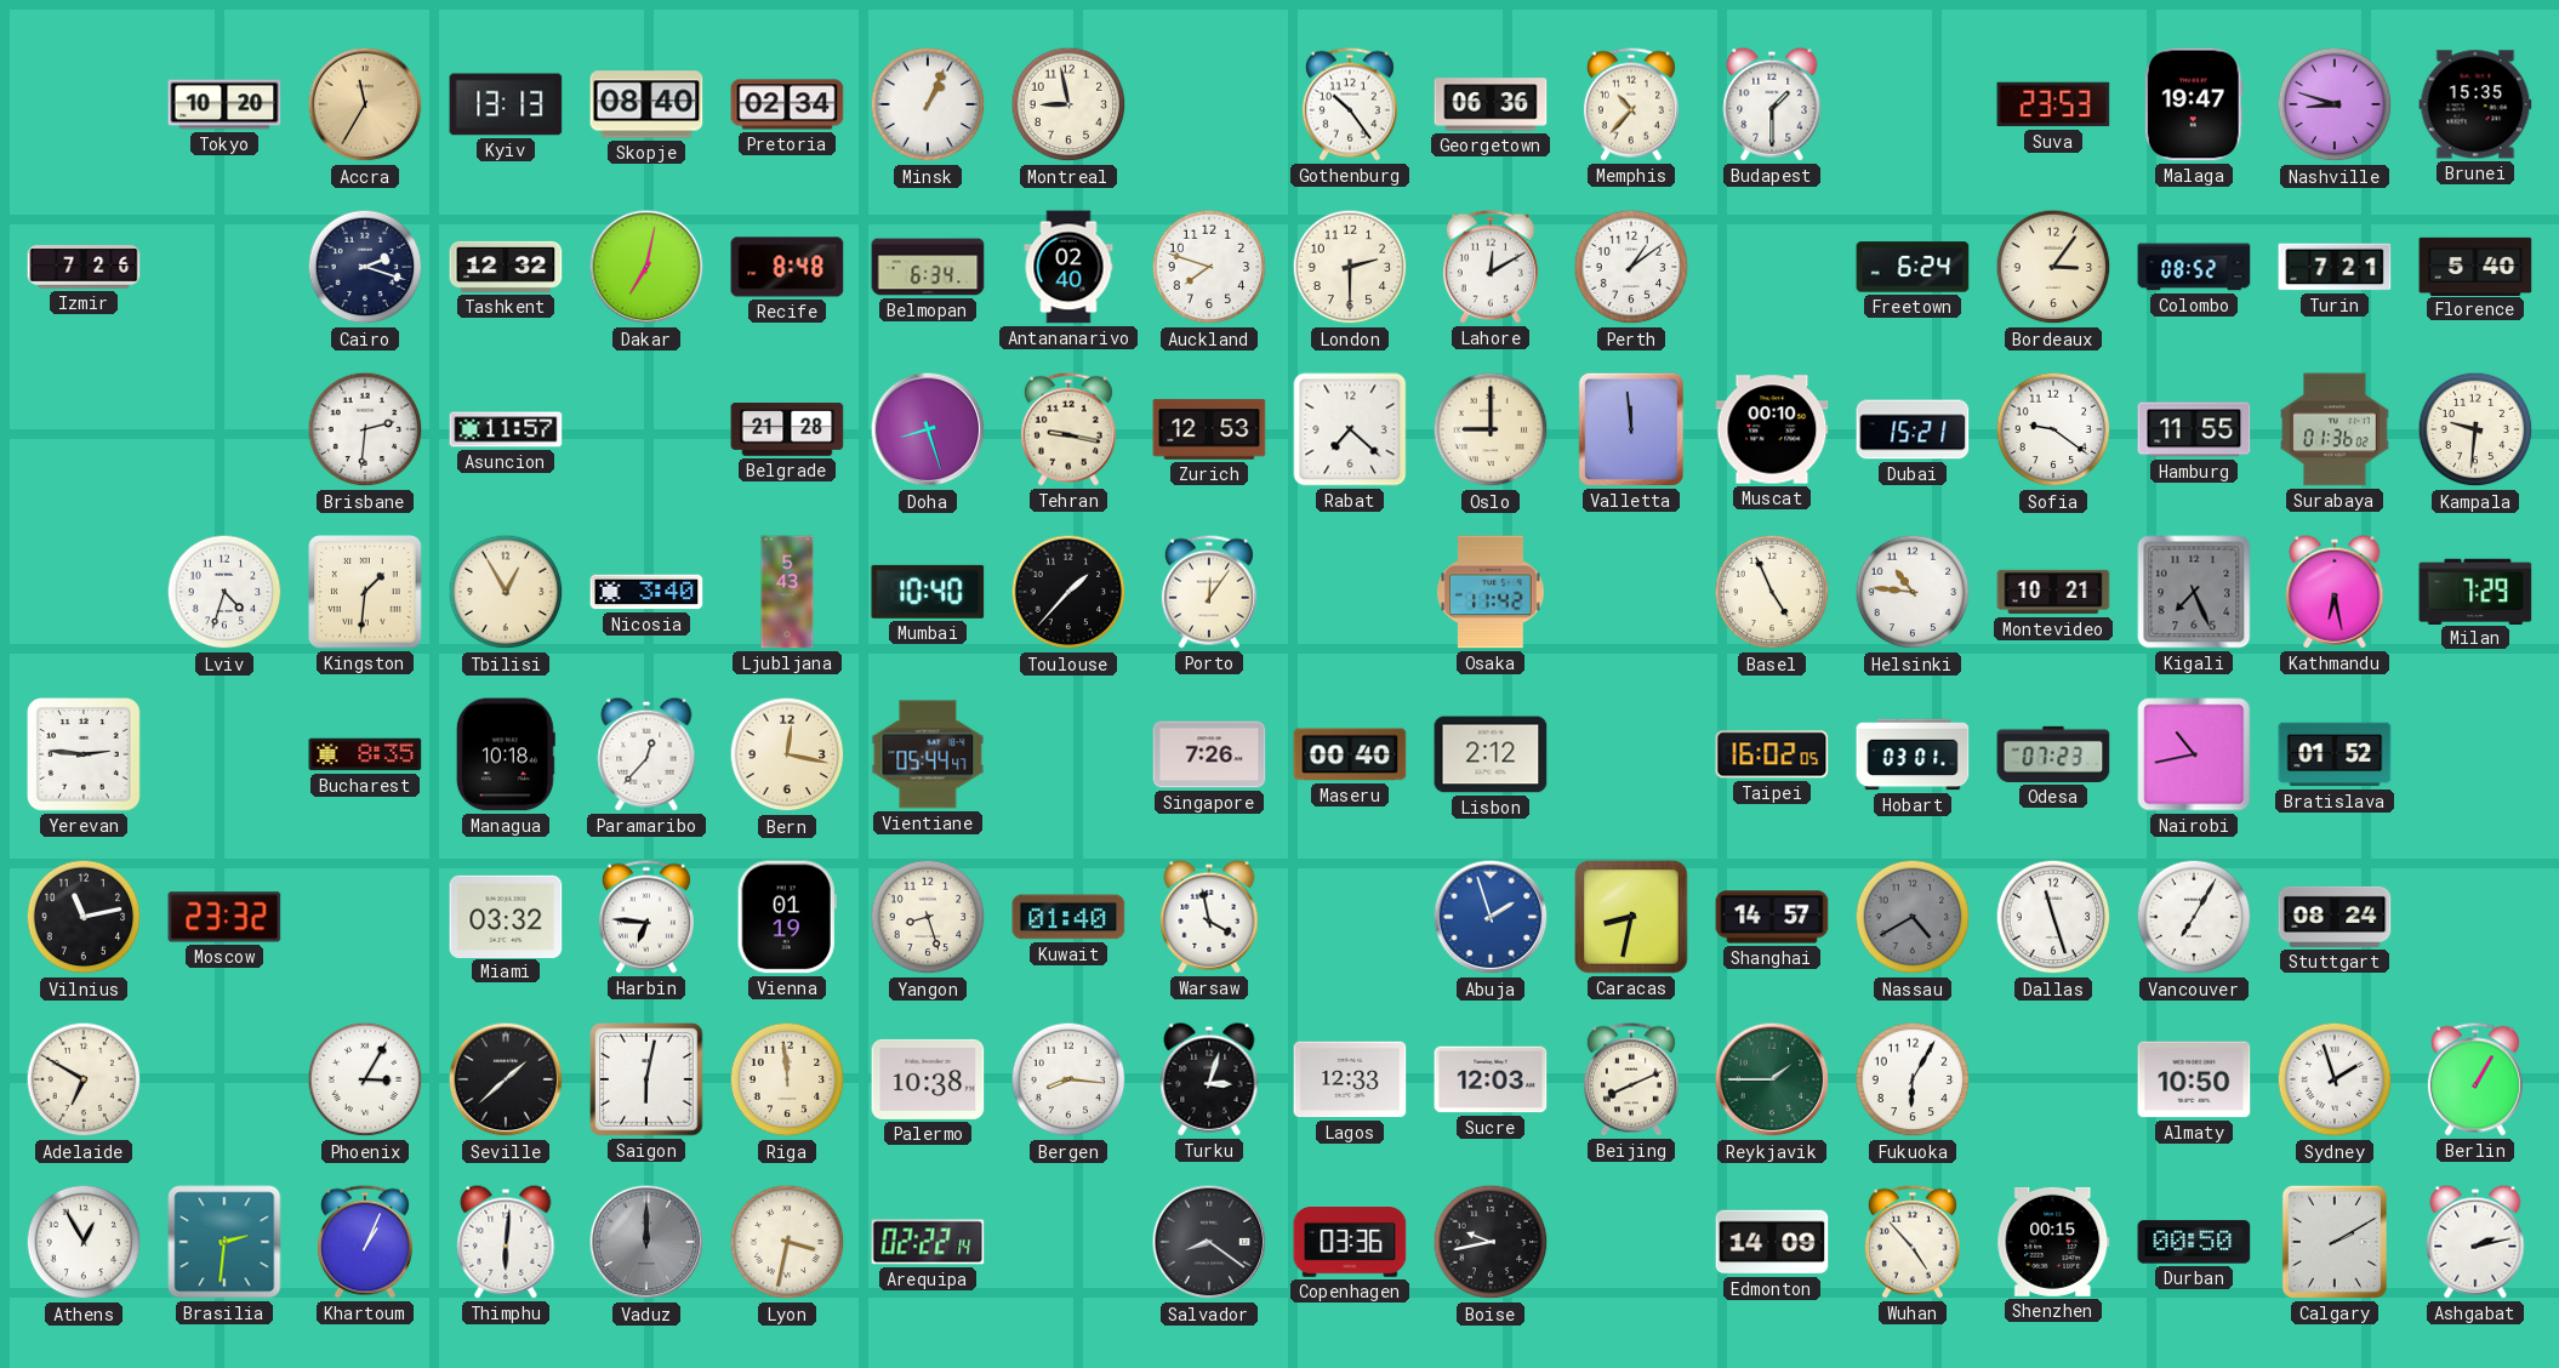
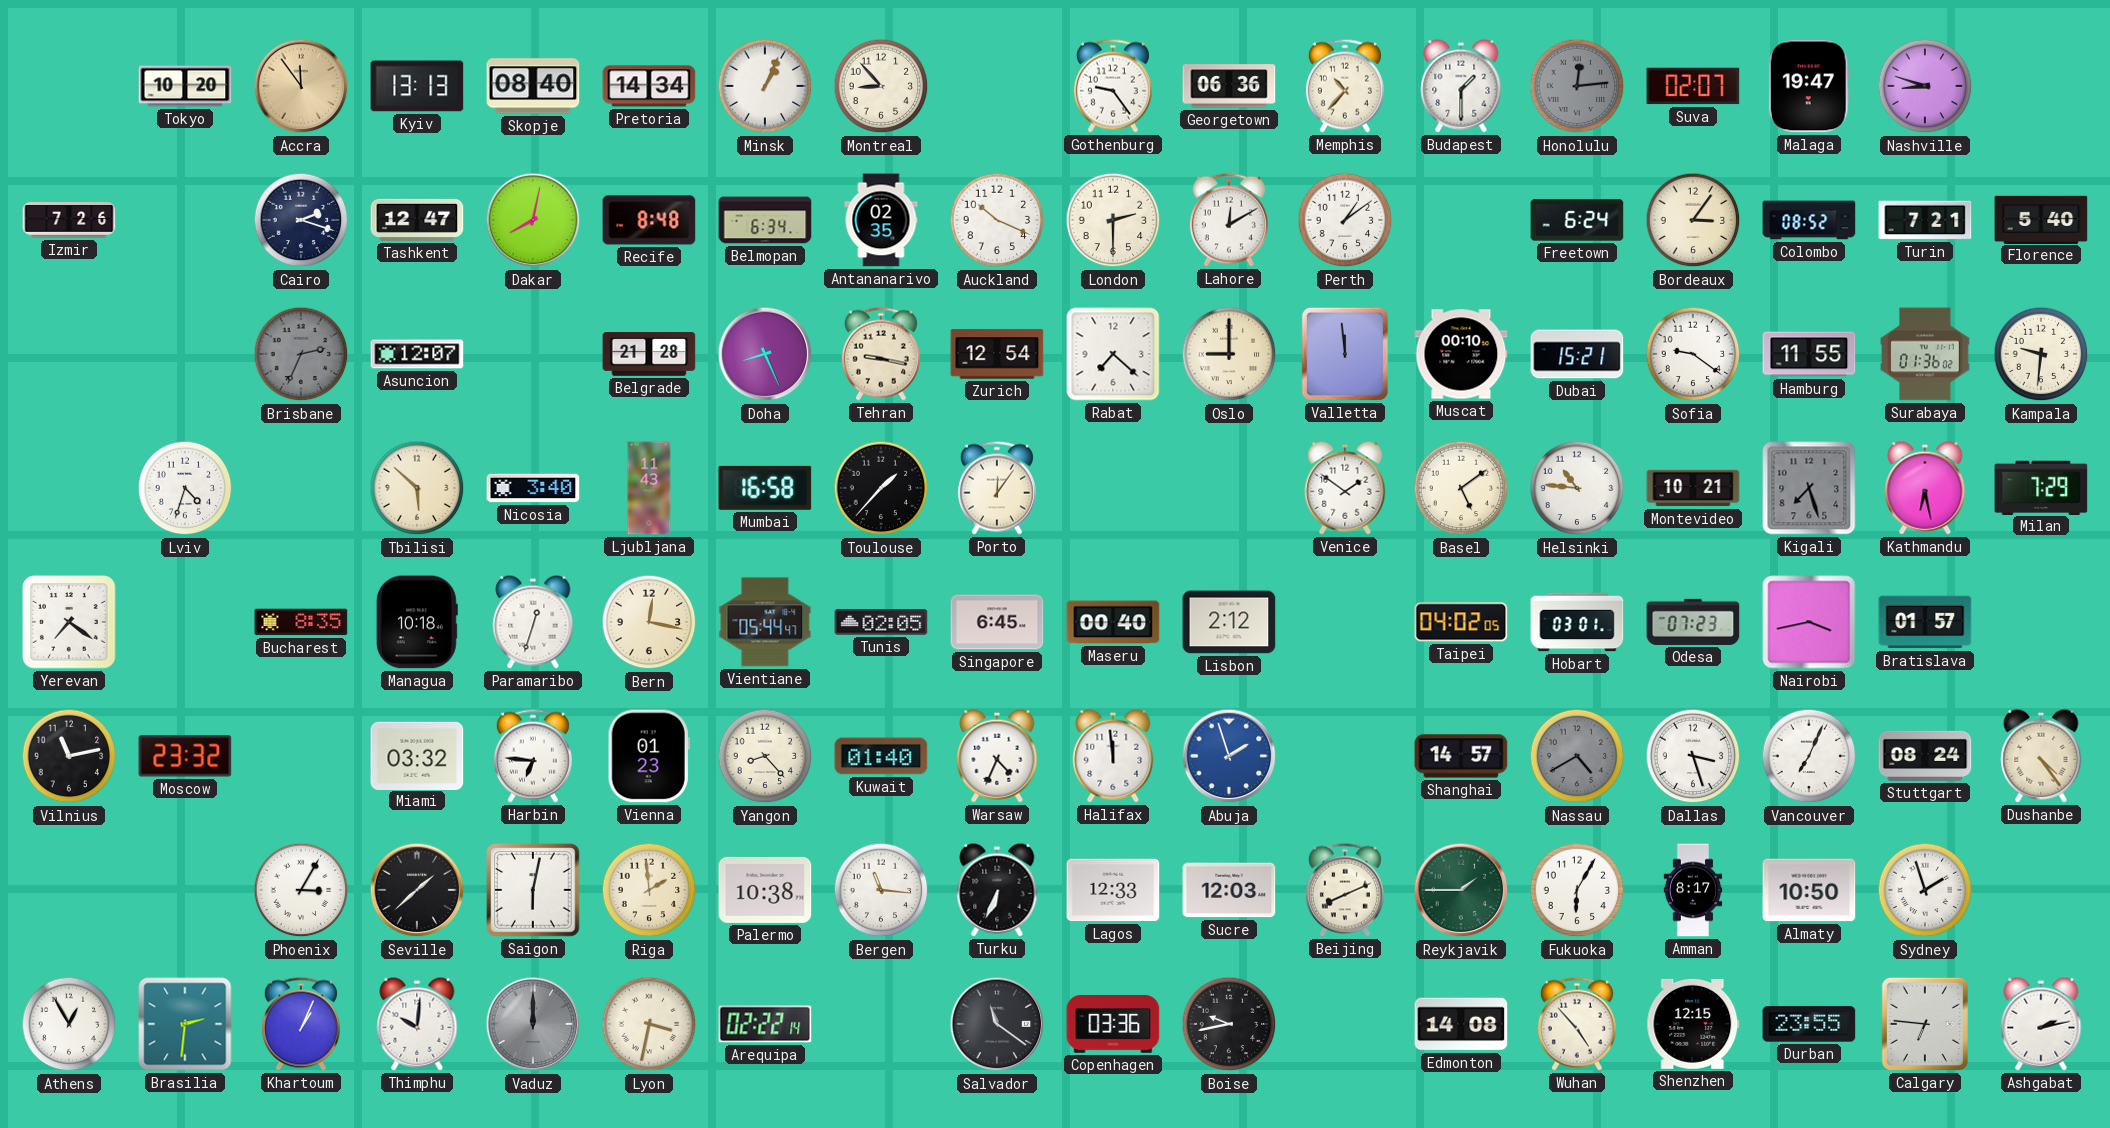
Accra: 11:35 -> 11:54 (301, 86)
Pretoria: 02:34 -> 14:34 (649, 86)
Montreal: 8:58 -> 8:53 (881, 86)
Gothenburg: 10:24 -> 9:24 (1113, 86)
Honolulu: none -> 12:14 (1577, 86)
Suva: 23:53 -> 02:07 (1693, 86)
Brunei: 15:35 -> none (2475, 104)
Tashkent: 12:32 -> 12:47 (417, 220)
Dakar: 7:02 -> 8:02 (533, 220)
Antananarivo: 02:40 -> 02:35 (881, 220)
Auckland: 7:48 -> 10:19 (997, 220)
Brisbane: 2:31 -> 2:34 (301, 354)
Brisbane dial: white -> grey (301, 354)
Asuncion: 11:57 -> 12:07 (417, 354)
Doha: 8:27 -> 8:26 (765, 354)
Zurich: 12:53 -> 12:54 (997, 354)
Kingston: 1:31 -> none (365, 592)
Tbilisi: 12:55 -> 5:52 (417, 488)
Ljubljana: 5:43 -> 11:43 (649, 488)
Mumbai: 10:40 -> 16:58 (765, 488)
Osaka: 11:42 -> none (1491, 592)
Venice: none -> 1:51 (1345, 488)
Basel: 4:56 -> 5:09 (1461, 488)
Kigali: 7:26 -> 7:27 (1809, 488)
Yerevan: 2:46 -> 7:21 (69, 622)
Paramaribo: 12:37 -> 12:33 (533, 622)
Tunis: none -> 02:05 (881, 622)
Singapore: 7:26 -> 6:45 (997, 622)
Taipei: 16:02 -> 04:02 (1461, 622)
Nairobi: 10:43 -> 3:43 (1809, 622)
Bratislava: 01:52 -> 01:57 (1925, 622)
Vienna: 01:19 -> 01:23 (649, 756)
Yangon: 8:27 -> 8:23 (765, 756)
Warsaw: 3:58 -> 4:34 (997, 756)
Halifax: none -> 11:59 (1113, 756)
Caracas: 8:32 -> none (1631, 917)
Dallas: 11:27 -> 3:27 (1693, 756)
Vancouver: 7:05 -> 7:04 (1809, 756)
Dushanbe: none -> 4:24 (2041, 756)
Adelaide: 6:50 -> none (84, 1079)
Riga: 11:59 -> 1:59 (649, 890)
Bergen: 8:16 -> 11:16 (881, 890)
Turku: 3:03 -> 6:34 (997, 890)
Amman: none -> 8:17 (1693, 890)
Berlin: 1:05 -> none (2475, 1079)
Thimphu: 6:01 -> 10:01 (417, 1024)
Salvador: 8:21 -> 11:21 (997, 1024)
Edmonton: 14:09 -> 14:08 (1461, 1024)
Shenzhen: 00:15 -> 12:15 (1693, 1024)
Durban: 00:50 -> 23:55 (1809, 1024)
Calgary: 2:10 -> 6:46 (1925, 1024)
